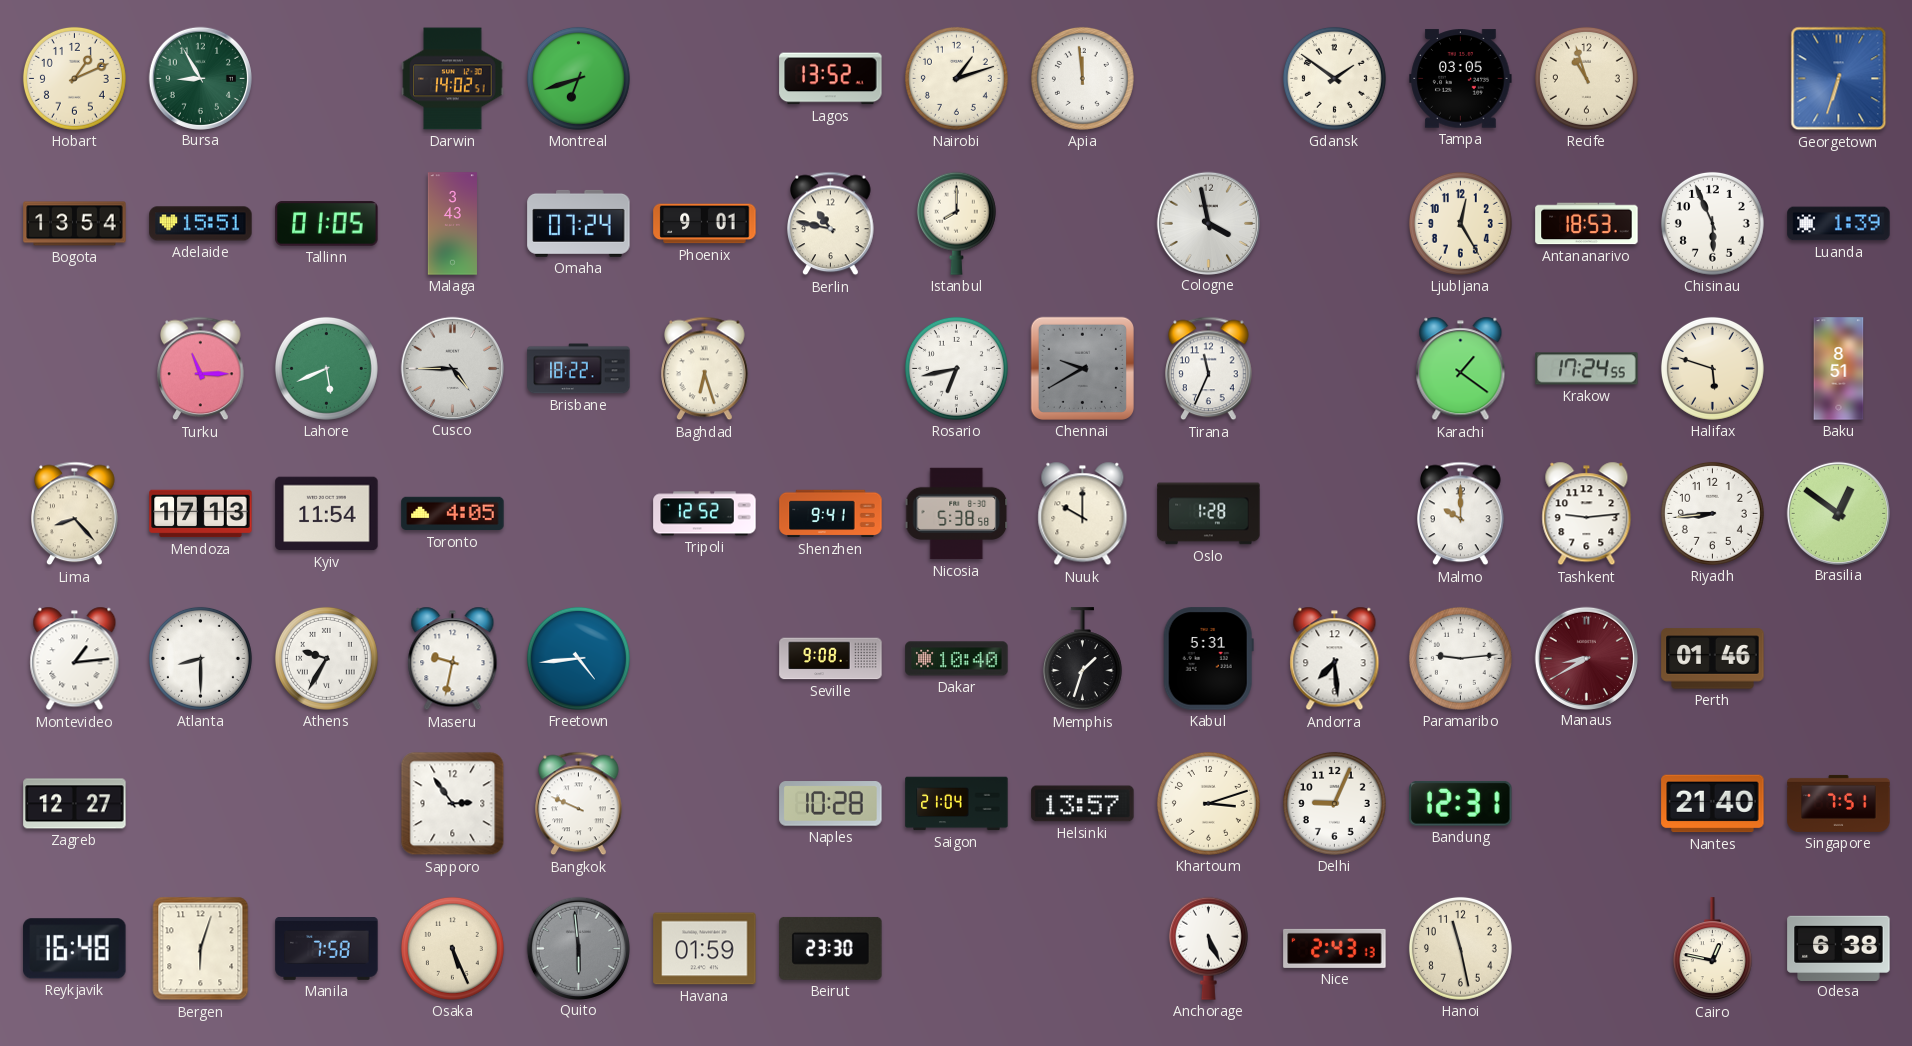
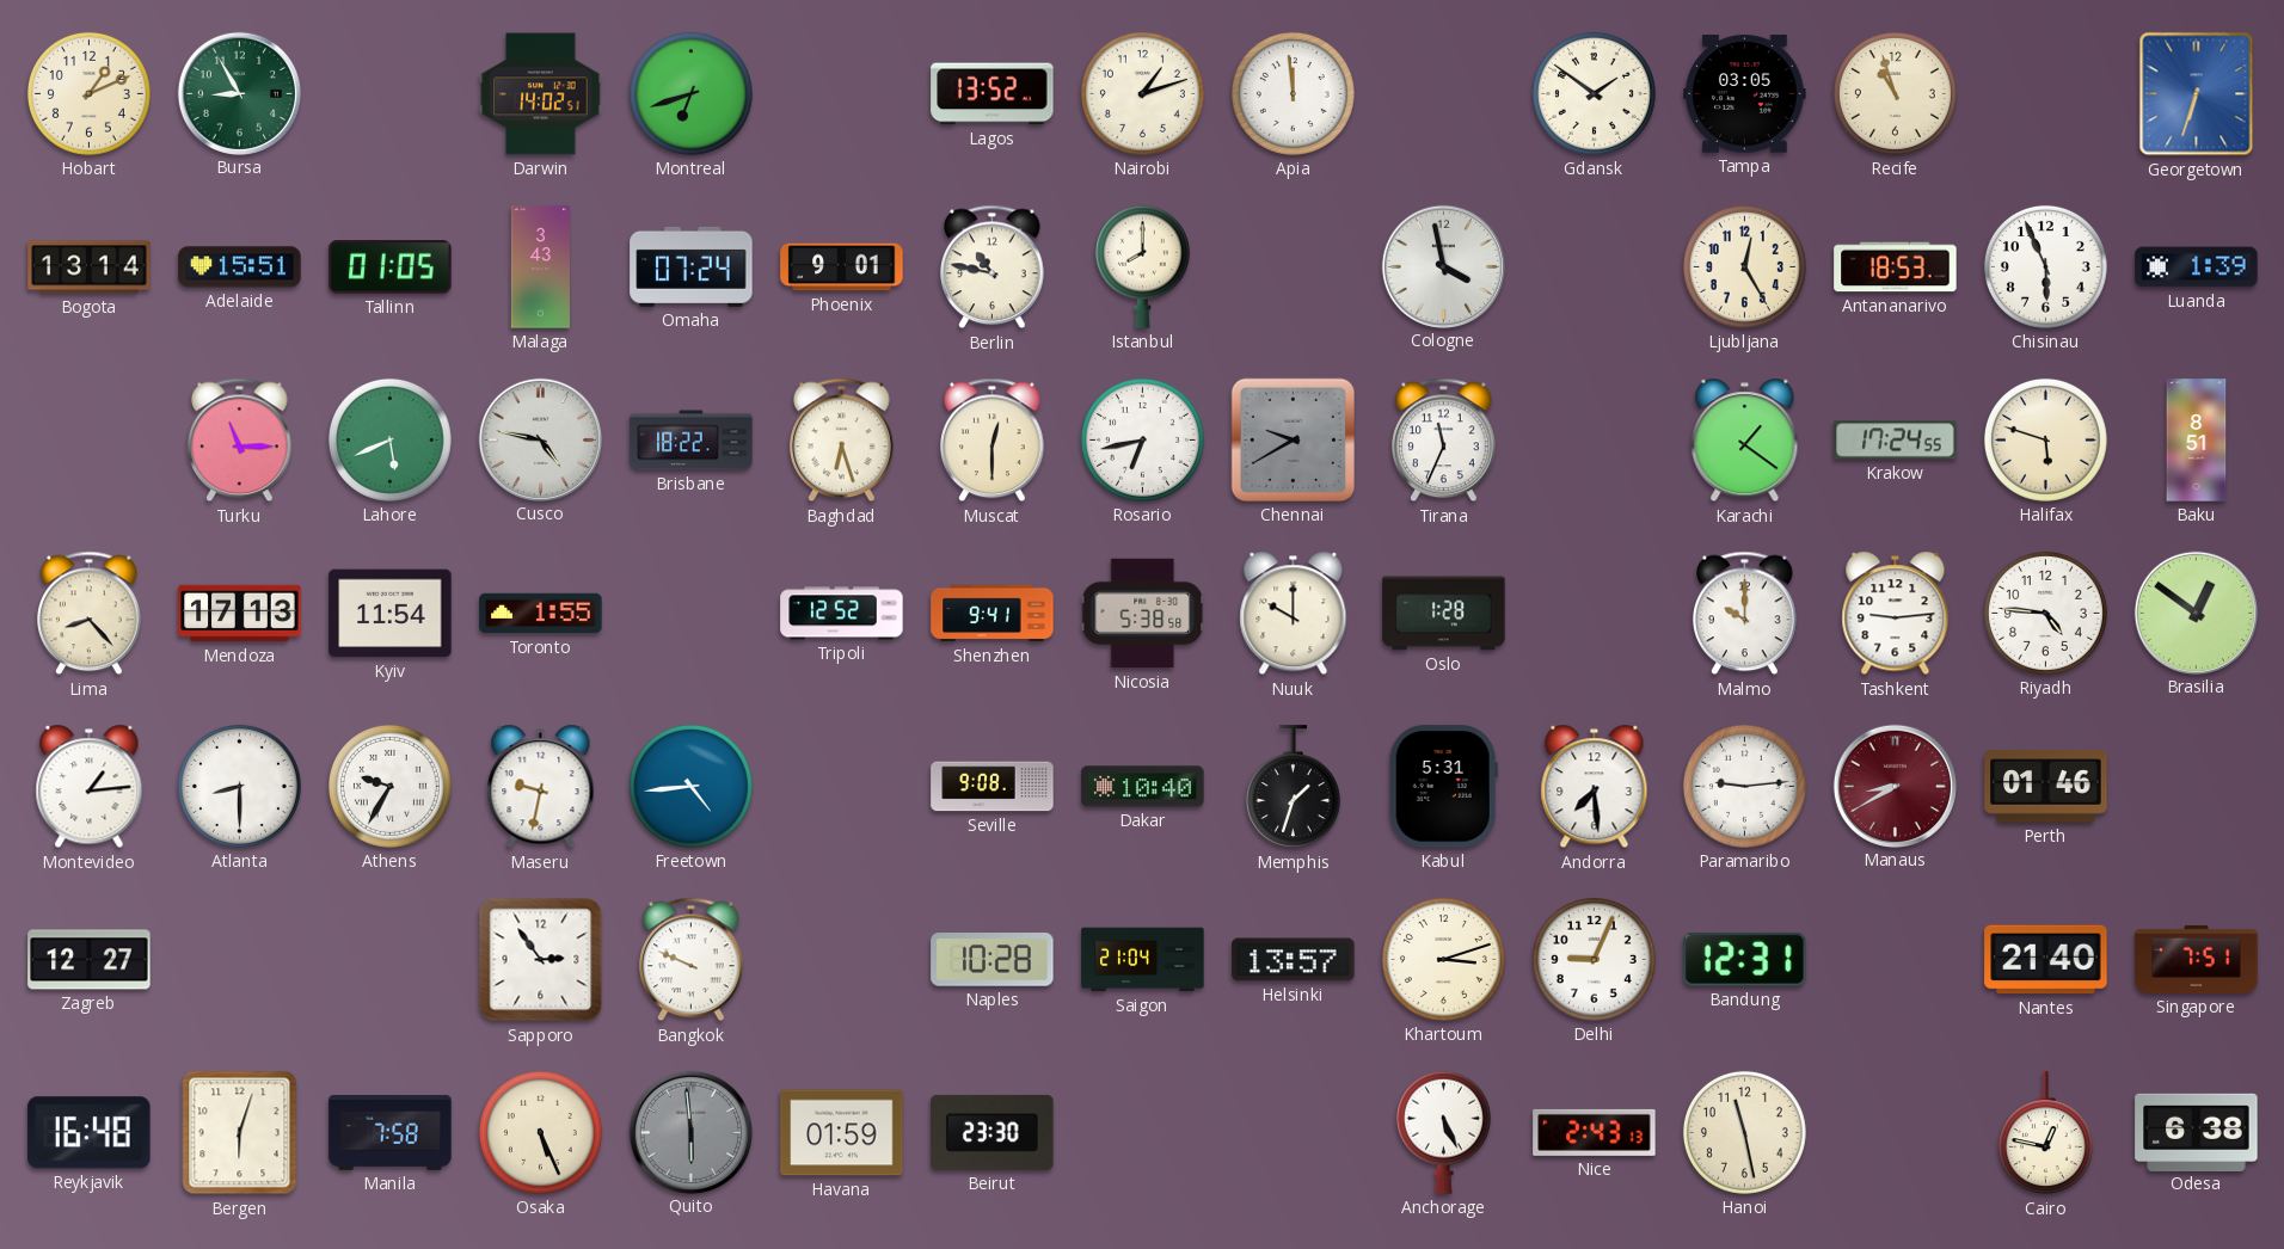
Bogota: 13:54 -> 13:14 (90, 267)
Cusco: 4:45 -> 4:47 (540, 439)
Muscat: none -> 12:30 (993, 441)
Toronto: 4:05 -> 1:55 (541, 614)
Riyadh: 8:44 -> 4:46 (2045, 613)
